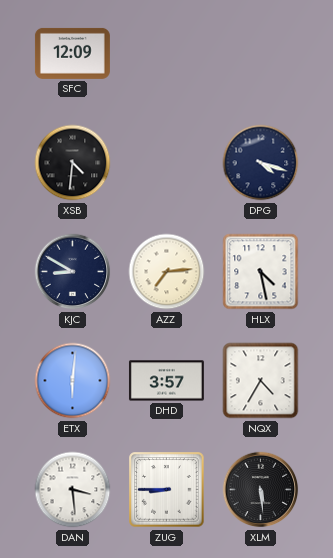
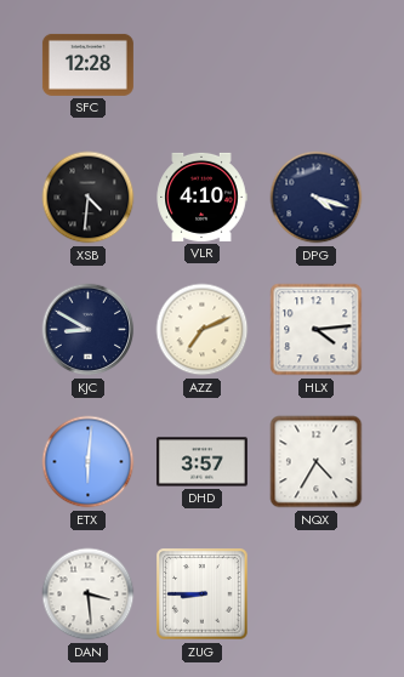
SFC: 12:09 -> 12:28 (87, 64)
VLR: none -> 4:10 (201, 197)
AZZ: 7:14 -> 7:11 (203, 330)
HLX: 4:28 -> 4:14 (317, 330)
XLM: 5:29 -> none (261, 490)
